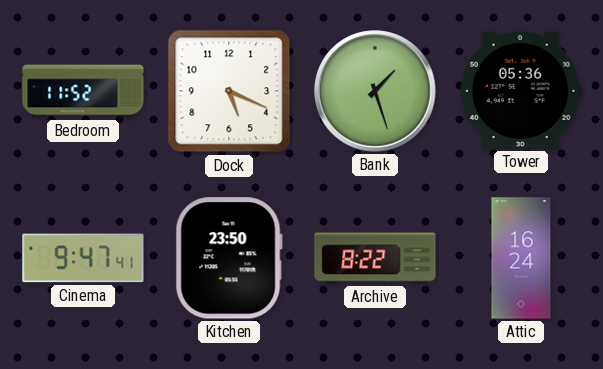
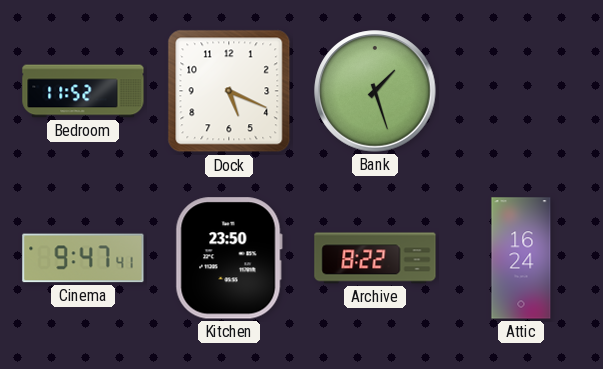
Tower: 05:36 -> none (521, 90)
